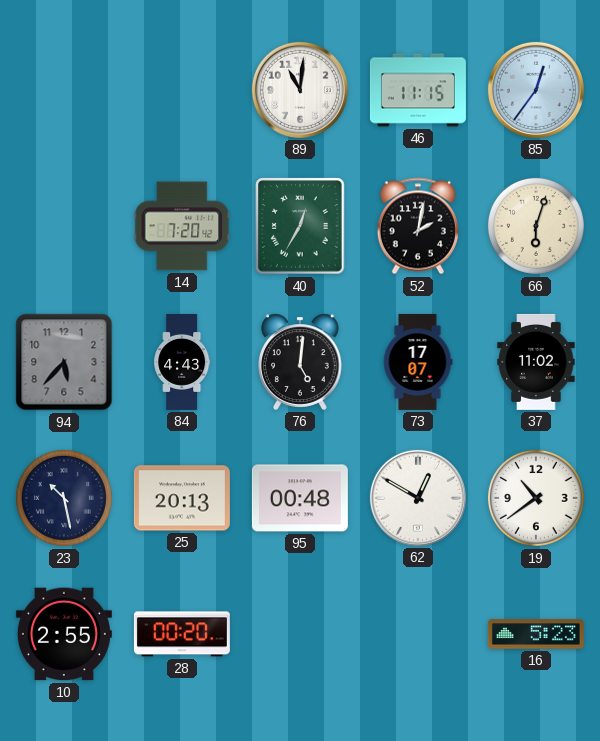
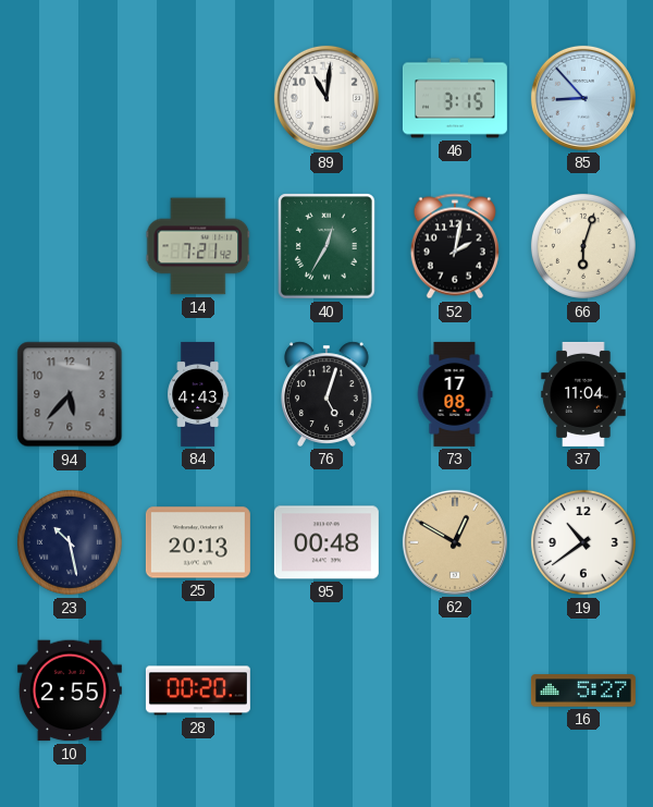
46: 11:15 -> 3:15 (455, 98)
85: 12:36 -> 8:53 (583, 98)
14: 7:20 -> 7:21 (198, 246)
76: 5:01 -> 5:03 (328, 394)
73: 17:07 -> 17:08 (455, 394)
37: 11:02 -> 11:04 (583, 394)
62 dial: white -> champagne (455, 542)
16: 5:23 -> 5:27 (583, 690)
